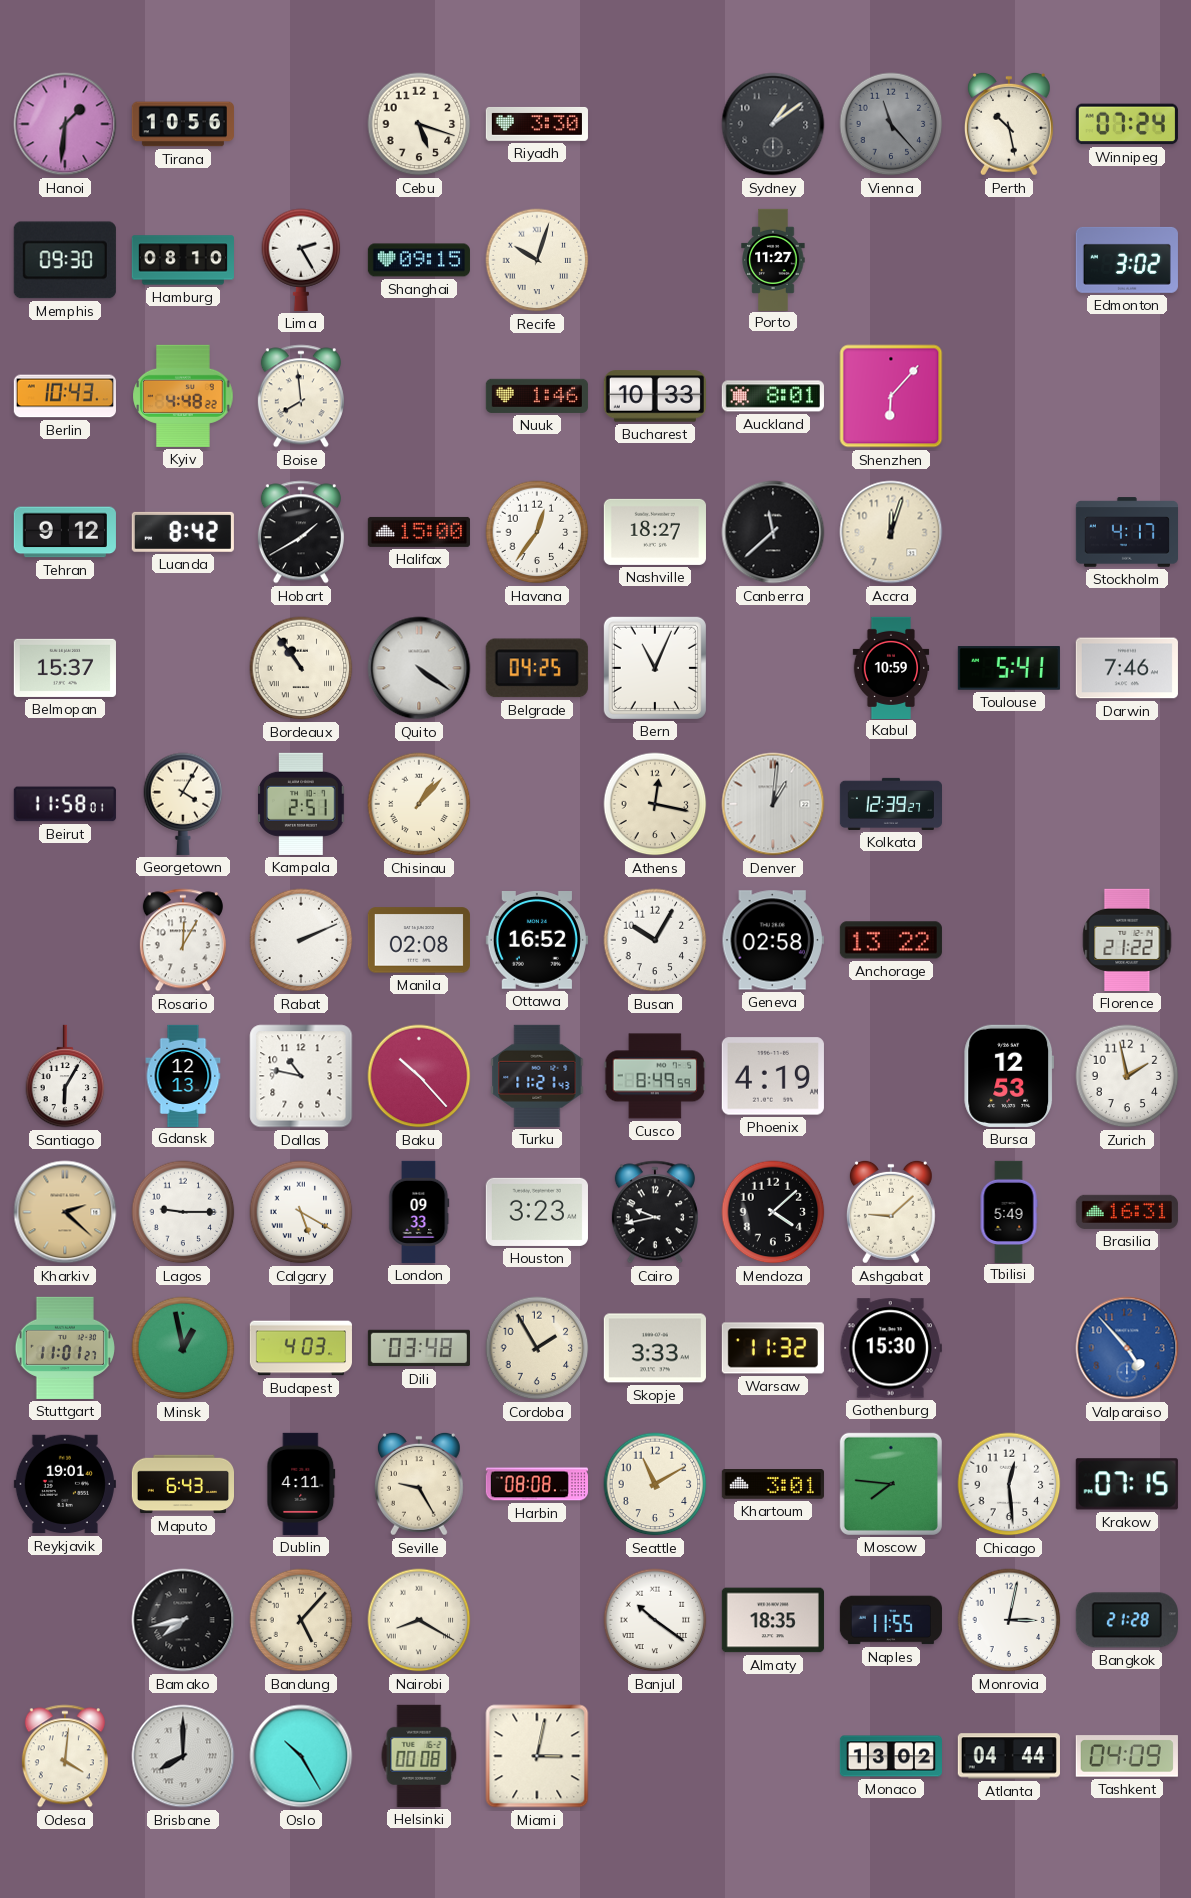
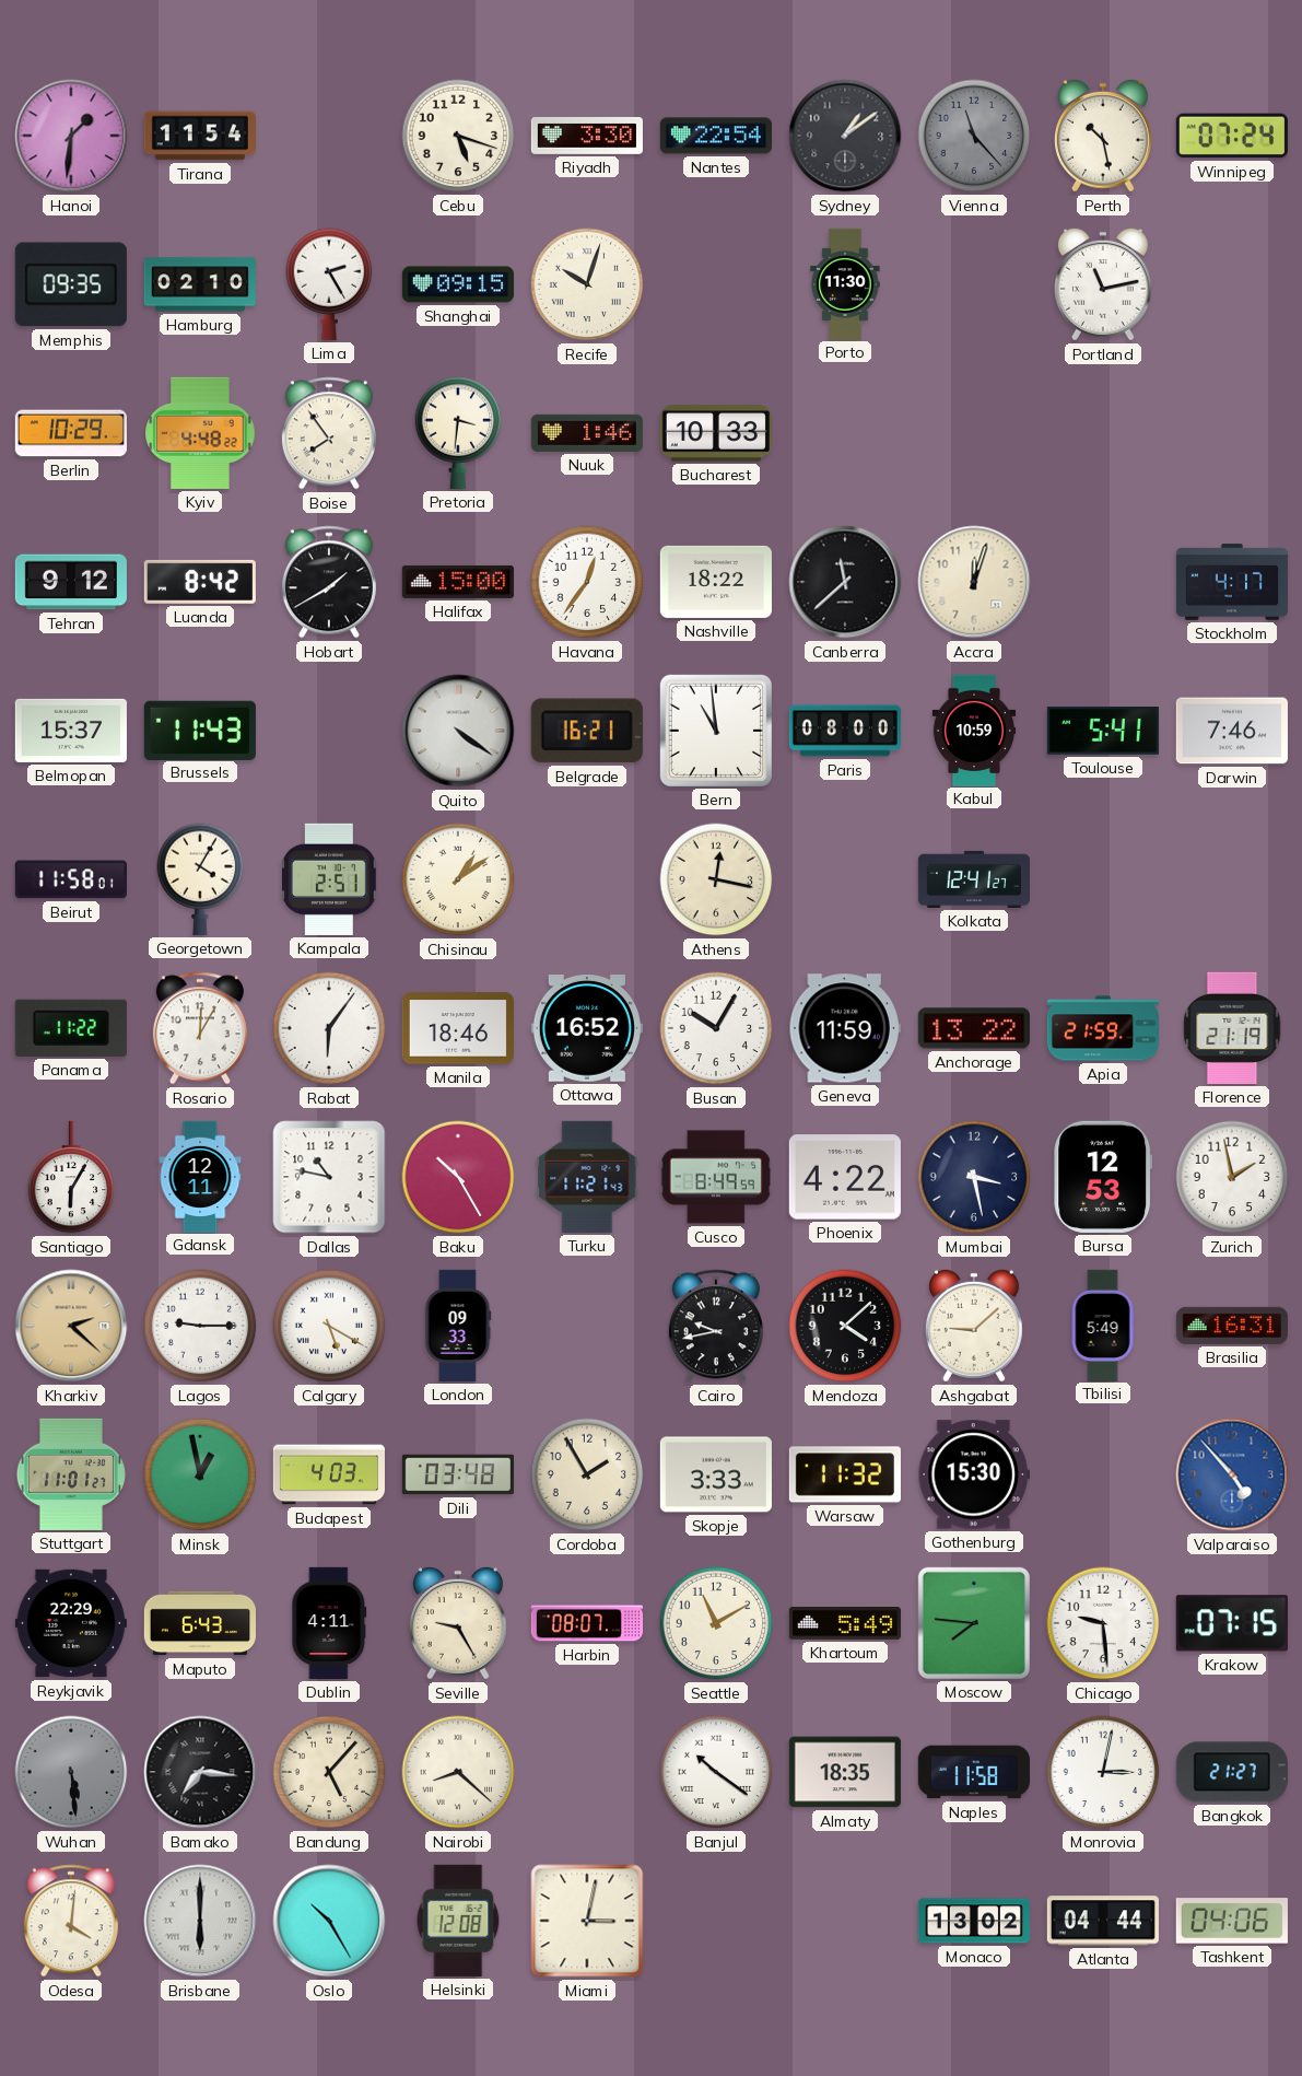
Tirana: 10:56 -> 11:54 (200, 136)
Nantes: none -> 22:54 (716, 136)
Memphis: 09:30 -> 09:35 (71, 284)
Hamburg: 08:10 -> 02:10 (200, 284)
Porto: 11:27 -> 11:30 (845, 283)
Portland: none -> 11:13 (1103, 284)
Edmonton: 3:02 -> none (1127, 260)
Berlin: 10:43 -> 10:29 (71, 433)
Boise: 7:59 -> 7:54 (329, 433)
Pretoria: none -> 3:31 (458, 433)
Auckland: 8:01 -> none (773, 396)
Shenzhen: 6:07 -> none (891, 396)
Nashville: 18:27 -> 18:22 (716, 582)
Brussels: none -> 11:43 (200, 730)
Bordeaux: 10:54 -> none (301, 668)
Belgrade: 04:25 -> 16:21 (587, 731)
Bern: 11:04 -> 10:59 (716, 731)
Paris: none -> 08:00 (845, 731)
Chisinau: 1:07 -> 1:09 (458, 879)
Denver: 1:01 -> none (773, 804)
Kolkata: 12:39 -> 12:41 (973, 879)
Panama: none -> 11:22 (71, 1028)
Rabat: 2:11 -> 6:06 (329, 1028)
Manila: 02:08 -> 18:46 (458, 1028)
Geneva: 02:58 -> 11:59 (845, 1028)
Apia: none -> 21:59 (1102, 1028)
Florence: 21:22 -> 21:19 (1232, 1028)
Gdansk: 12:13 -> 12:11 (200, 1176)
Baku: 10:23 -> 10:25 (458, 1177)
Phoenix: 4:19 -> 4:22 (845, 1177)
Mumbai: none -> 3:28 (974, 1177)
Houston: 3:23 -> none (537, 1212)
Reykjavik: 19:01 -> 22:29 (71, 1623)
Harbin: 08:08 -> 08:07 (586, 1623)
Khartoum: 3:01 -> 5:49 (845, 1624)
Chicago: 12:29 -> 9:29 (1103, 1623)
Wuhan: none -> 5:29 (71, 1772)
Bamako: 7:43 -> 7:16 (200, 1772)
Nairobi: 8:20 -> 8:22 (458, 1772)
Naples: 11:55 -> 11:58 (974, 1772)
Bangkok: 21:28 -> 21:27 (1232, 1772)
Brisbane: 8:00 -> 6:00 (200, 1921)
Helsinki: 00:08 -> 12:08 (458, 1921)
Tashkent: 04:09 -> 04:06 (1232, 1921)
